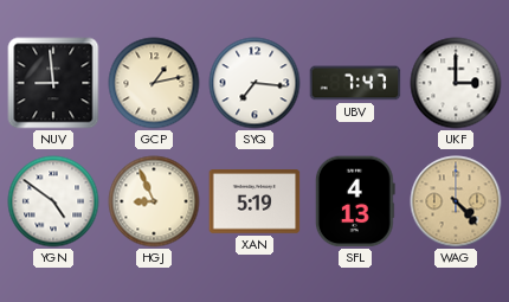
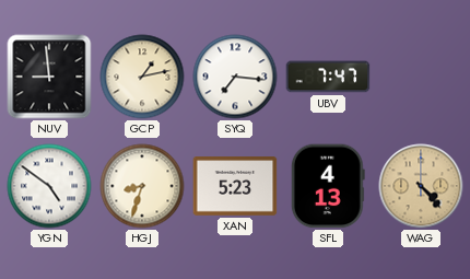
UKF: 3:00 -> none (456, 83)
HGJ: 8:56 -> 8:33 (142, 186)
XAN: 5:19 -> 5:23 (235, 187)
